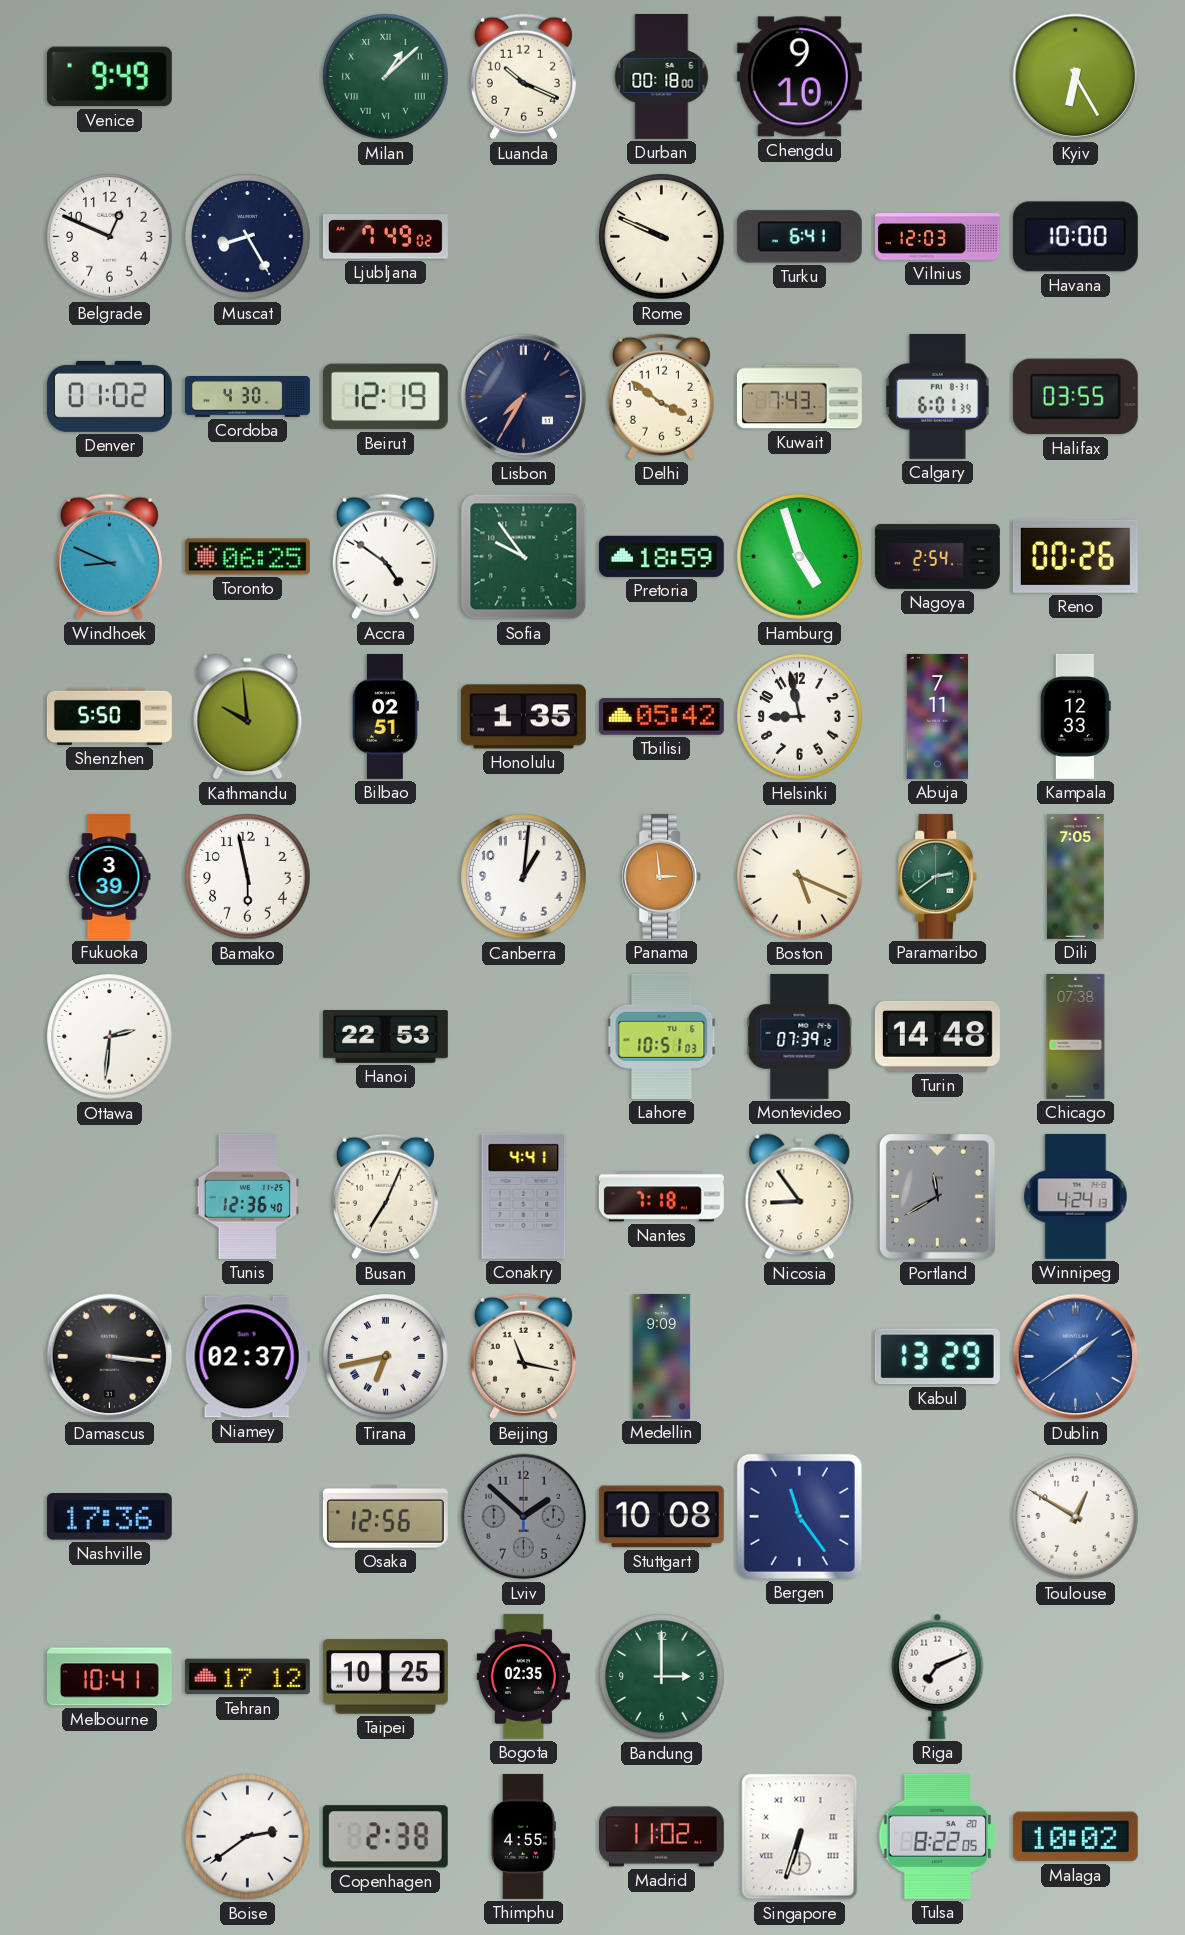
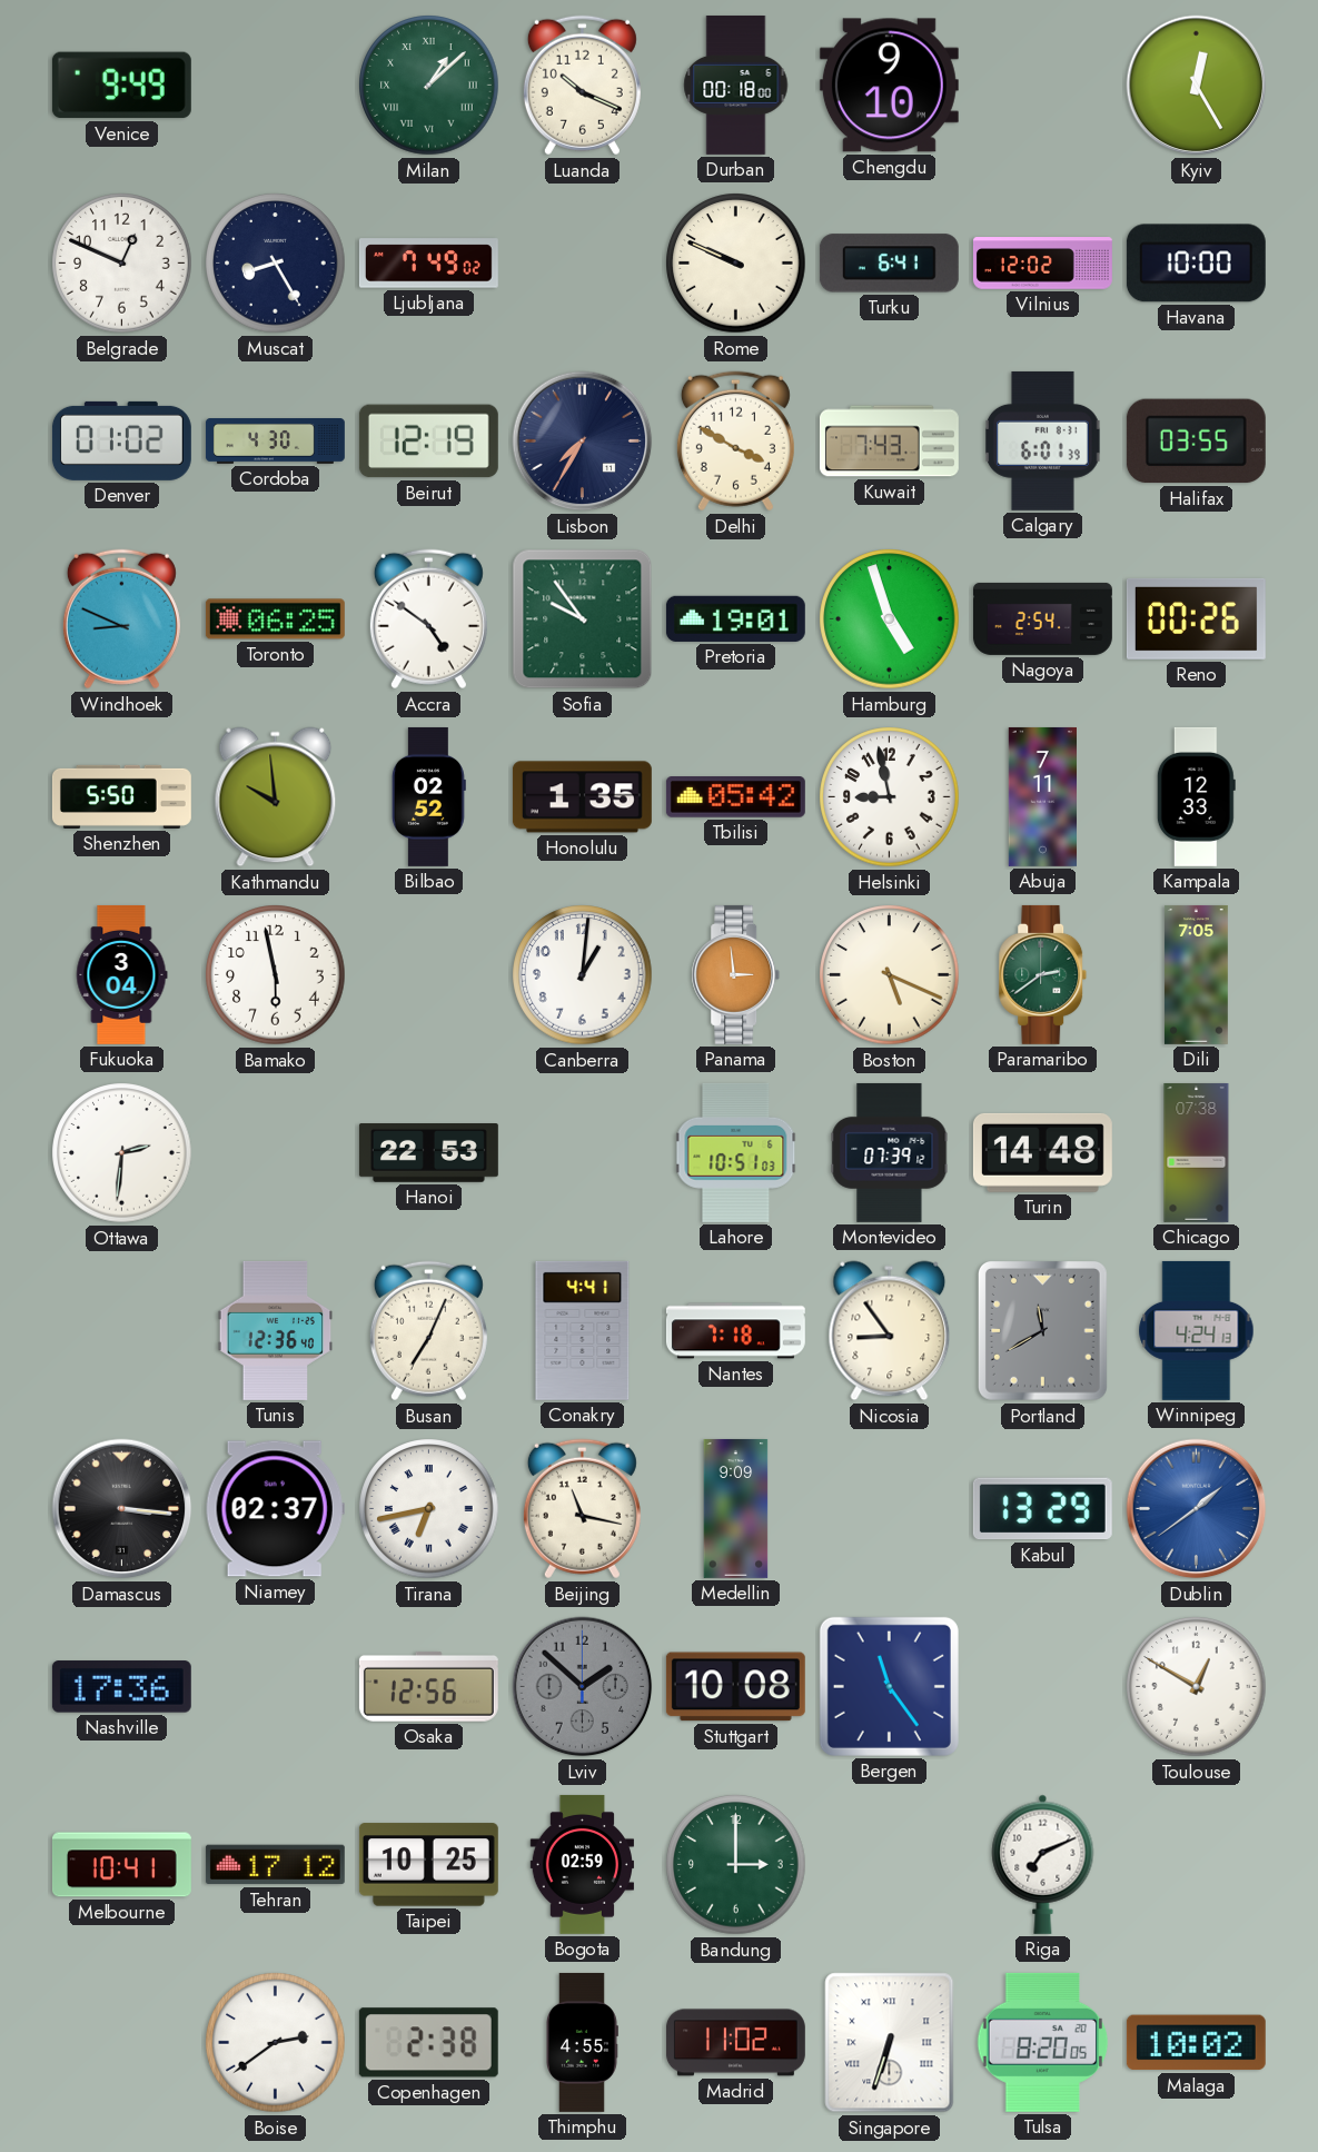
Kyiv: 6:25 -> 12:25 (1197, 86)
Vilnius: 12:03 -> 12:02 (1042, 264)
Delhi: 3:51 -> 3:50 (735, 442)
Pretoria: 18:59 -> 19:01 (735, 618)
Bilbao: 02:51 -> 02:52 (428, 796)
Fukuoka: 3:39 -> 3:04 (121, 974)
Bogota: 02:35 -> 02:59 (582, 1864)
Tulsa: 8:22 -> 8:20 (1043, 2042)
